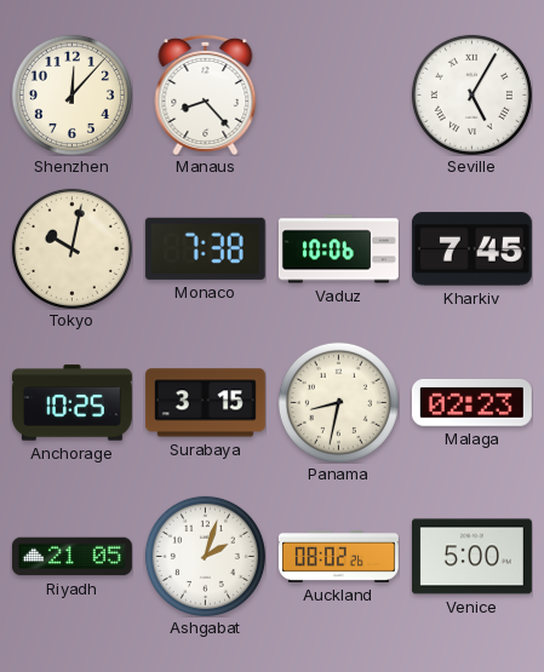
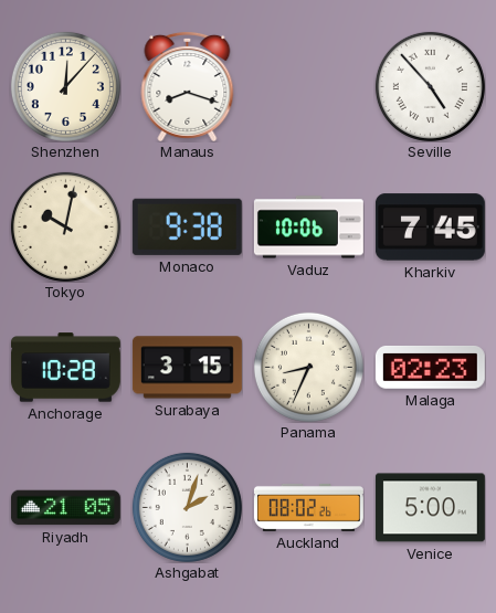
Manaus: 8:23 -> 8:18 (188, 86)
Seville: 5:05 -> 4:53 (430, 86)
Monaco: 7:38 -> 9:38 (187, 226)
Anchorage: 10:25 -> 10:28 (65, 368)
Panama: 8:32 -> 8:34 (308, 367)
